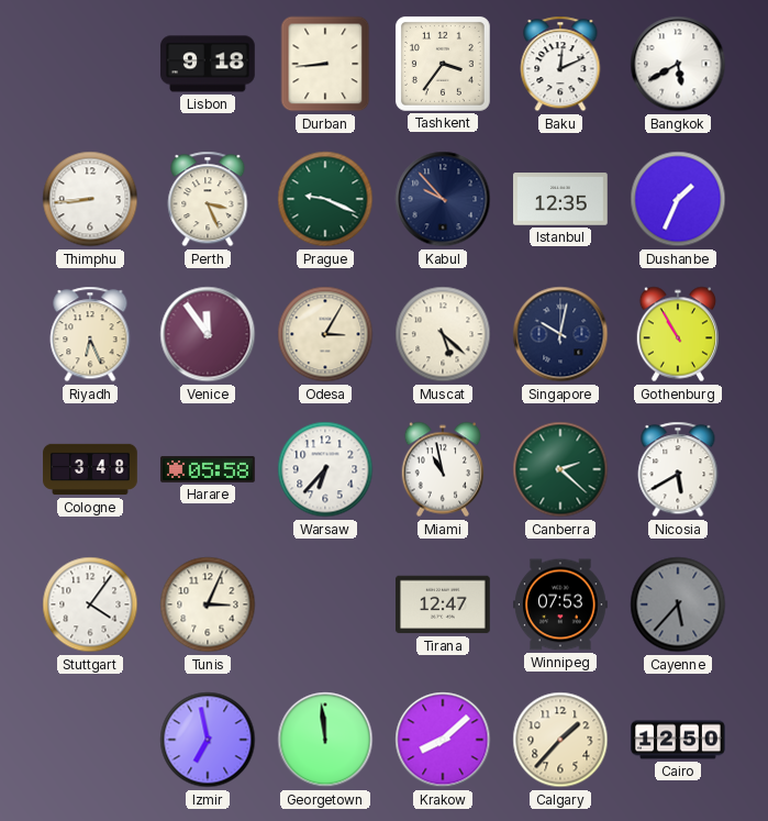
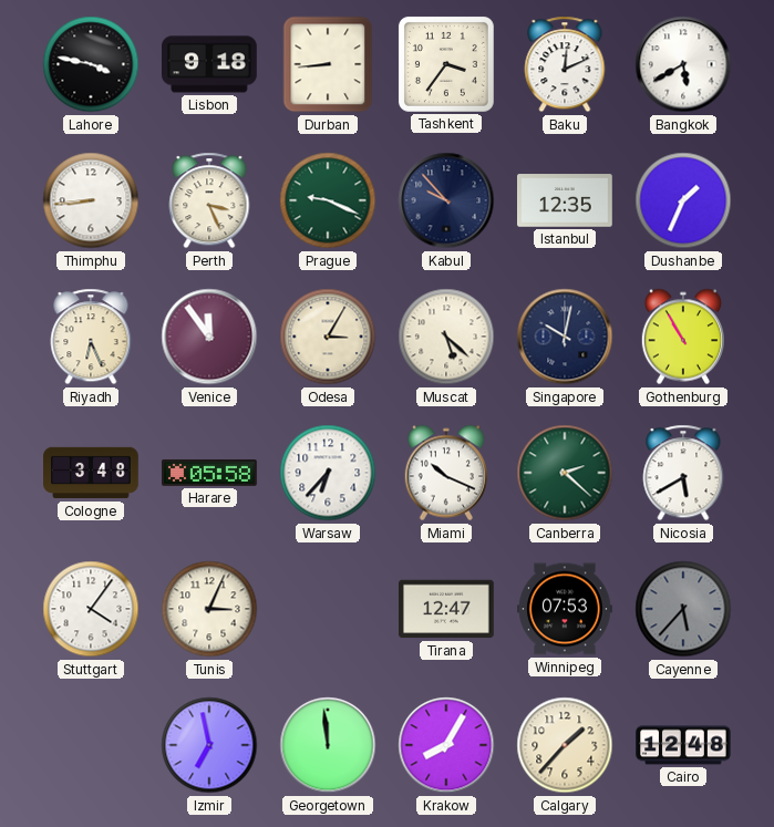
Lahore: none -> 3:47 (91, 64)
Miami: 10:58 -> 10:19 (445, 473)
Krakow: 8:08 -> 8:05 (446, 745)
Cairo: 12:50 -> 12:48 (683, 745)
